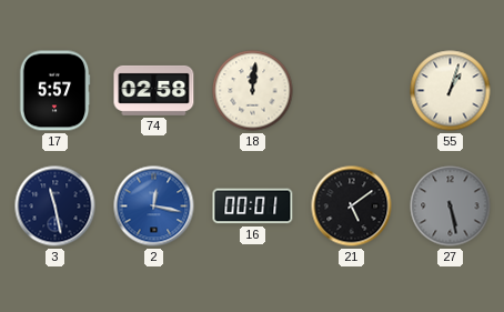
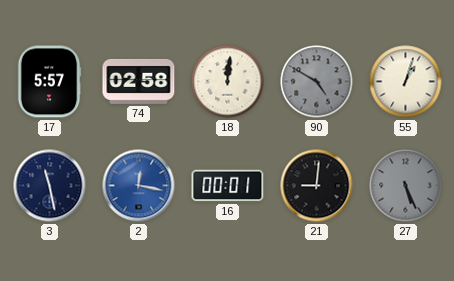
90: none -> 4:50 (317, 82)
21: 5:09 -> 9:01 (317, 186)
27: 5:28 -> 5:26 (406, 186)
